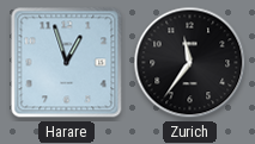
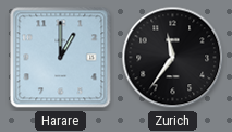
Harare: 12:57 -> 1:00 (61, 58)
